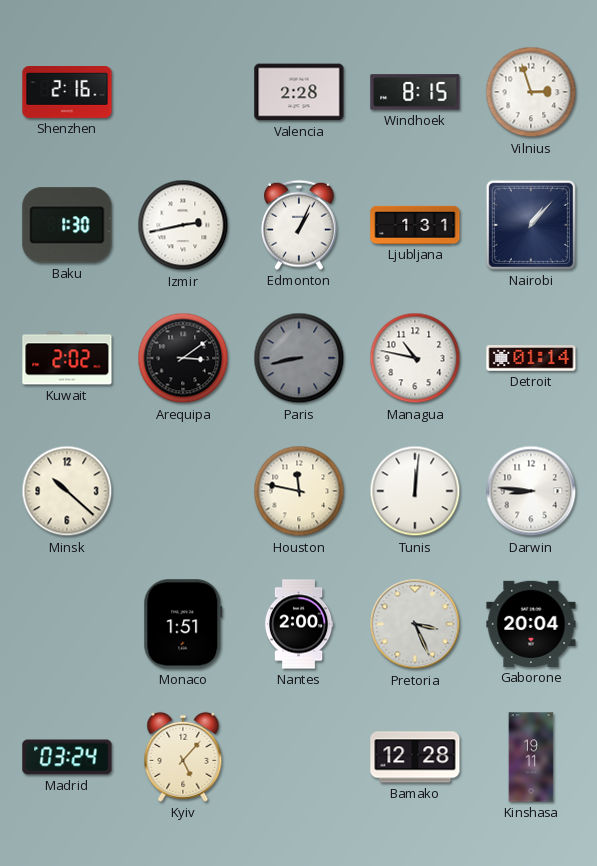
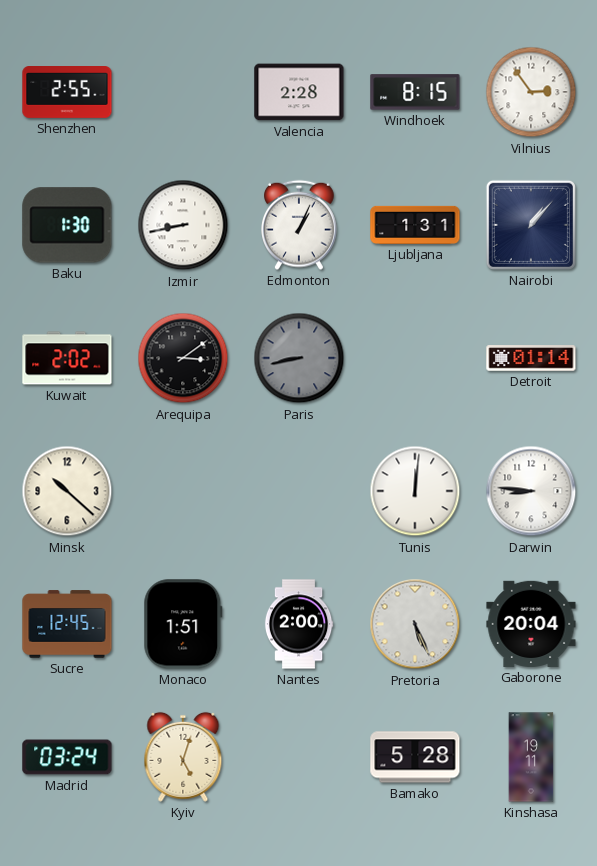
Shenzhen: 2:16 -> 2:55 (67, 93)
Vilnius: 2:57 -> 2:54 (531, 92)
Izmir: 2:43 -> 8:43 (183, 225)
Managua: 10:47 -> none (415, 358)
Houston: 11:47 -> none (299, 491)
Sucre: none -> 12:45 (67, 624)
Pretoria: 3:26 -> 5:26 (415, 624)
Kyiv: 5:07 -> 5:03 (183, 757)
Bamako: 12:28 -> 5:28 (415, 757)
